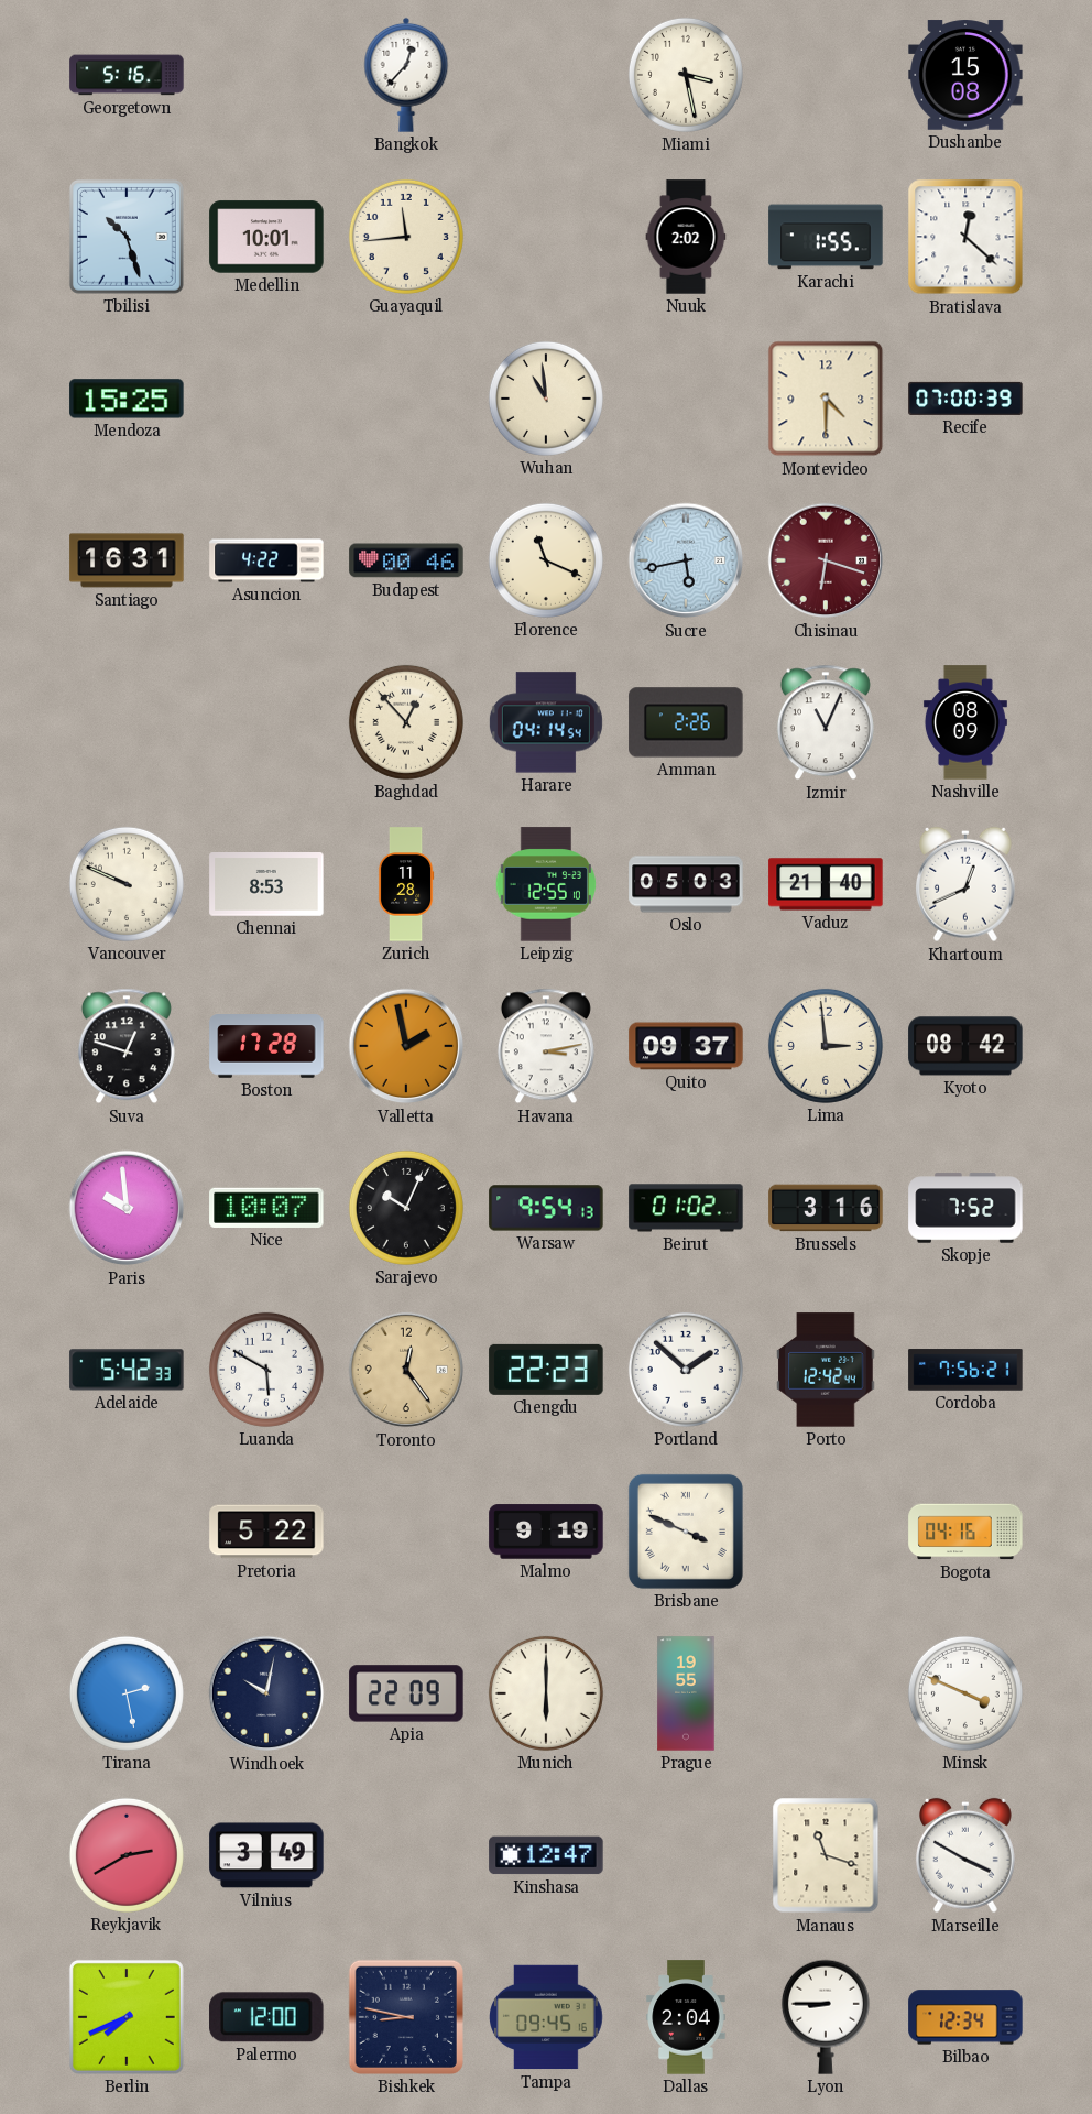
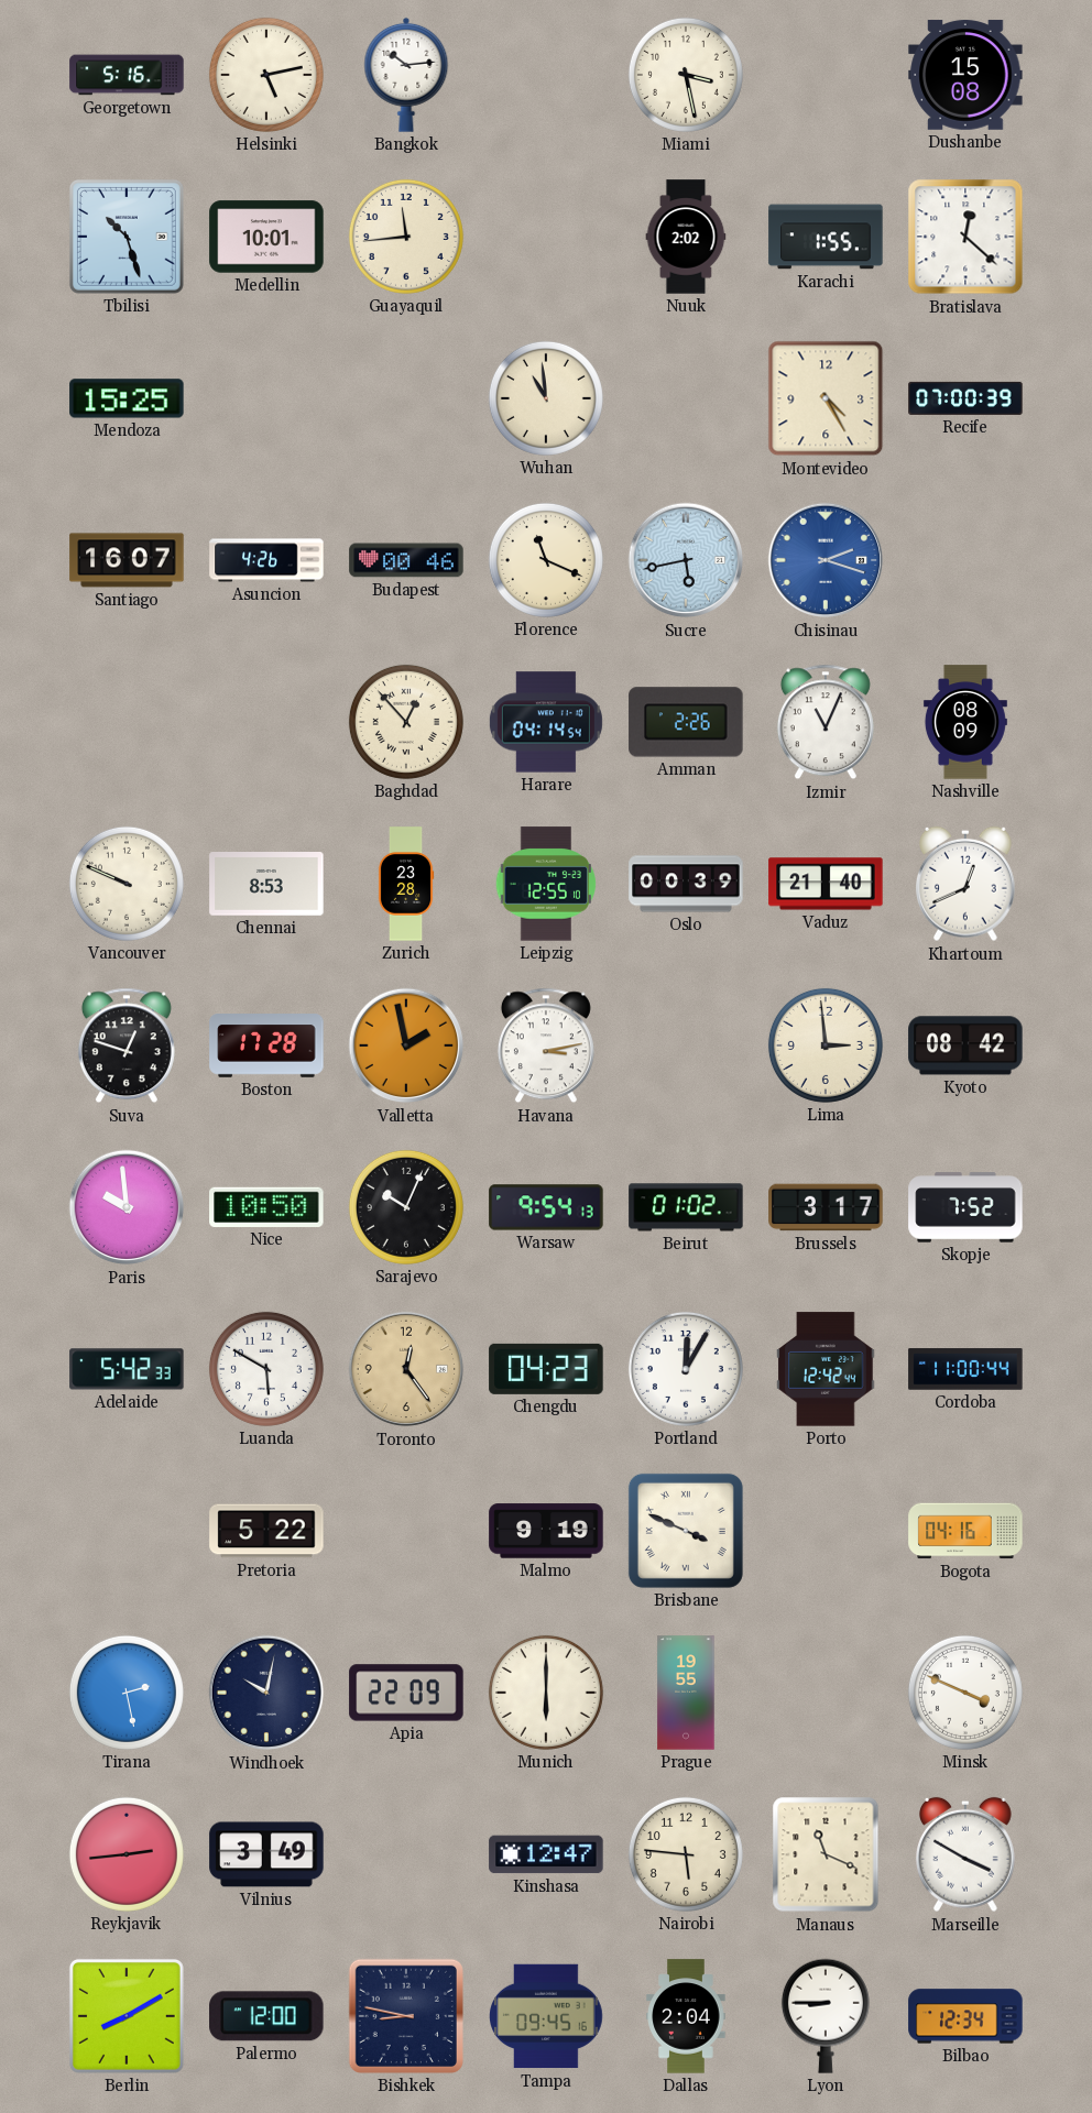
Helsinki: none -> 5:13 (266, 75)
Bangkok: 12:37 -> 10:14 (406, 75)
Montevideo: 4:30 -> 4:25 (826, 398)
Santiago: 16:31 -> 16:07 (127, 560)
Asuncion: 4:22 -> 4:26 (266, 560)
Chisinau: 6:18 -> 2:18 (826, 560)
Chisinau dial: burgundy -> blue (826, 560)
Zurich: 11:28 -> 23:28 (406, 884)
Oslo: 05:03 -> 00:39 (686, 884)
Quito: 09:37 -> none (686, 1046)
Nice: 10:07 -> 10:50 (266, 1207)
Brussels: 3:16 -> 3:17 (826, 1207)
Chengdu: 22:23 -> 04:23 (546, 1369)
Portland: 1:52 -> 12:05 (686, 1369)
Cordoba: 7:56 -> 11:00 (965, 1369)
Reykjavik: 2:40 -> 2:44 (127, 1854)
Nairobi: none -> 5:46 (686, 1854)
Manaus: 11:18 -> 11:19 (826, 1854)
Berlin: 7:41 -> 8:10 (127, 2016)
